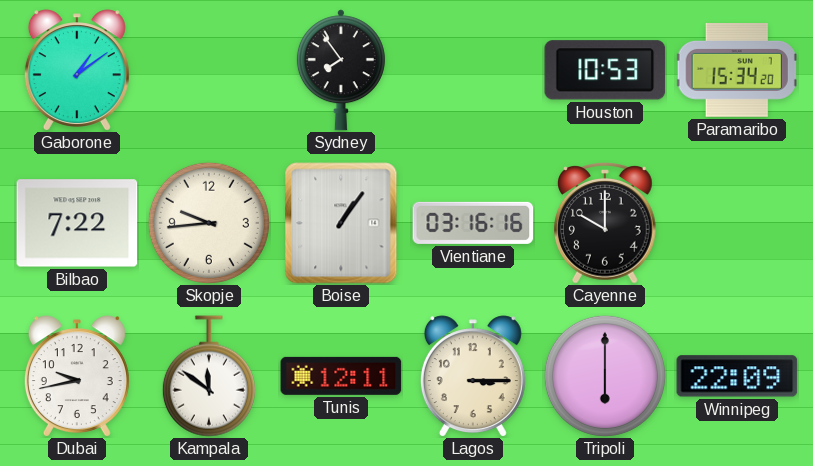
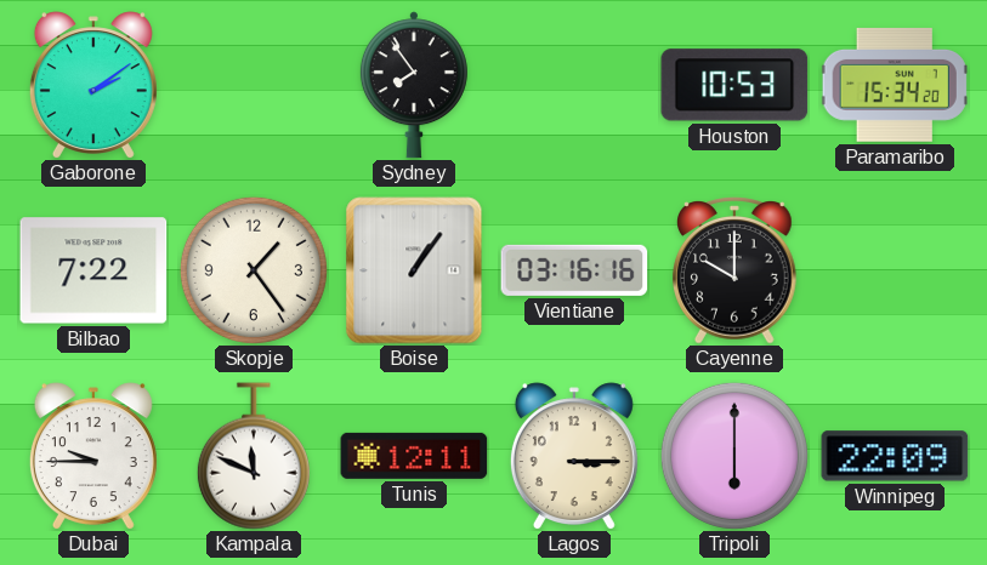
Gaborone: 1:09 -> 2:09 (93, 85)
Skopje: 9:44 -> 1:24 (254, 270)
Dubai: 9:43 -> 9:45 (93, 456)
Kampala: 11:51 -> 11:49 (254, 456)
